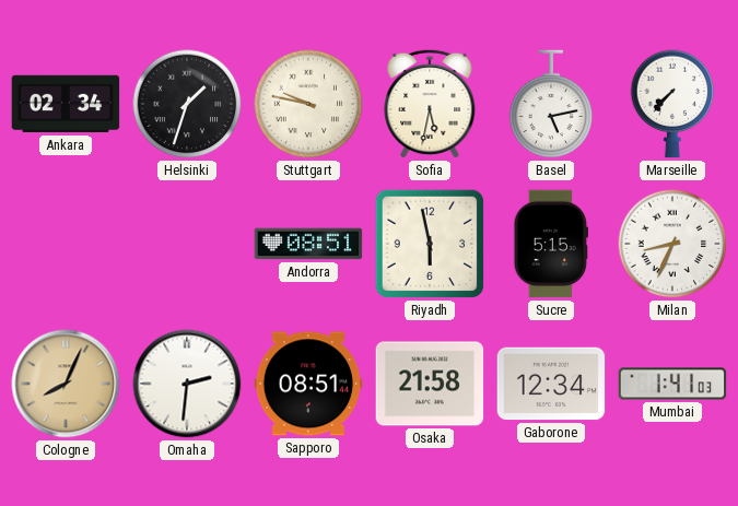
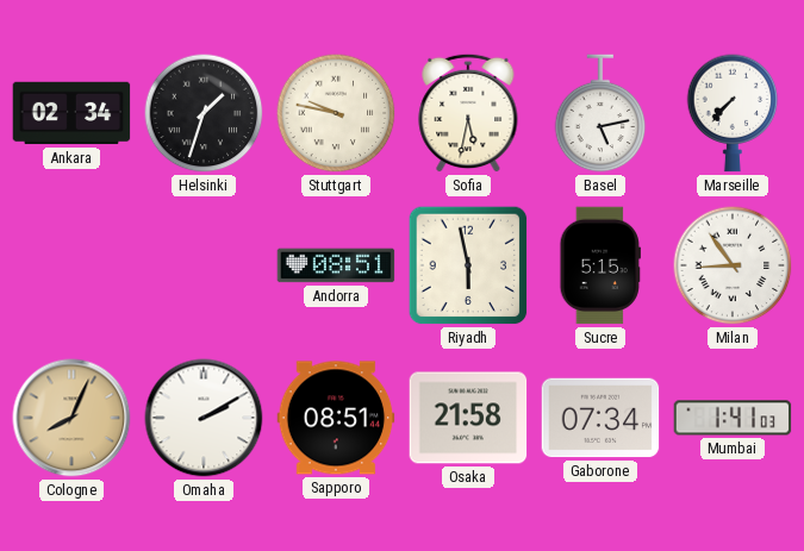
Milan: 8:34 -> 8:54 (733, 265)
Omaha: 2:31 -> 2:10 (204, 418)
Gaborone: 12:34 -> 07:34 (600, 418)
